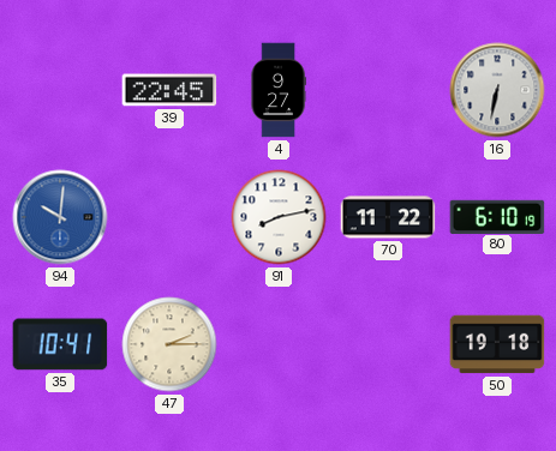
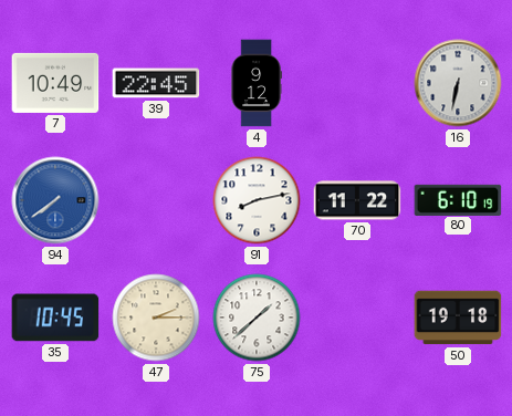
7: none -> 10:49 (55, 83)
4: 9:27 -> 9:12 (257, 83)
94: 10:01 -> 7:39 (55, 200)
35: 10:41 -> 10:45 (55, 318)
75: none -> 1:38 (257, 318)
